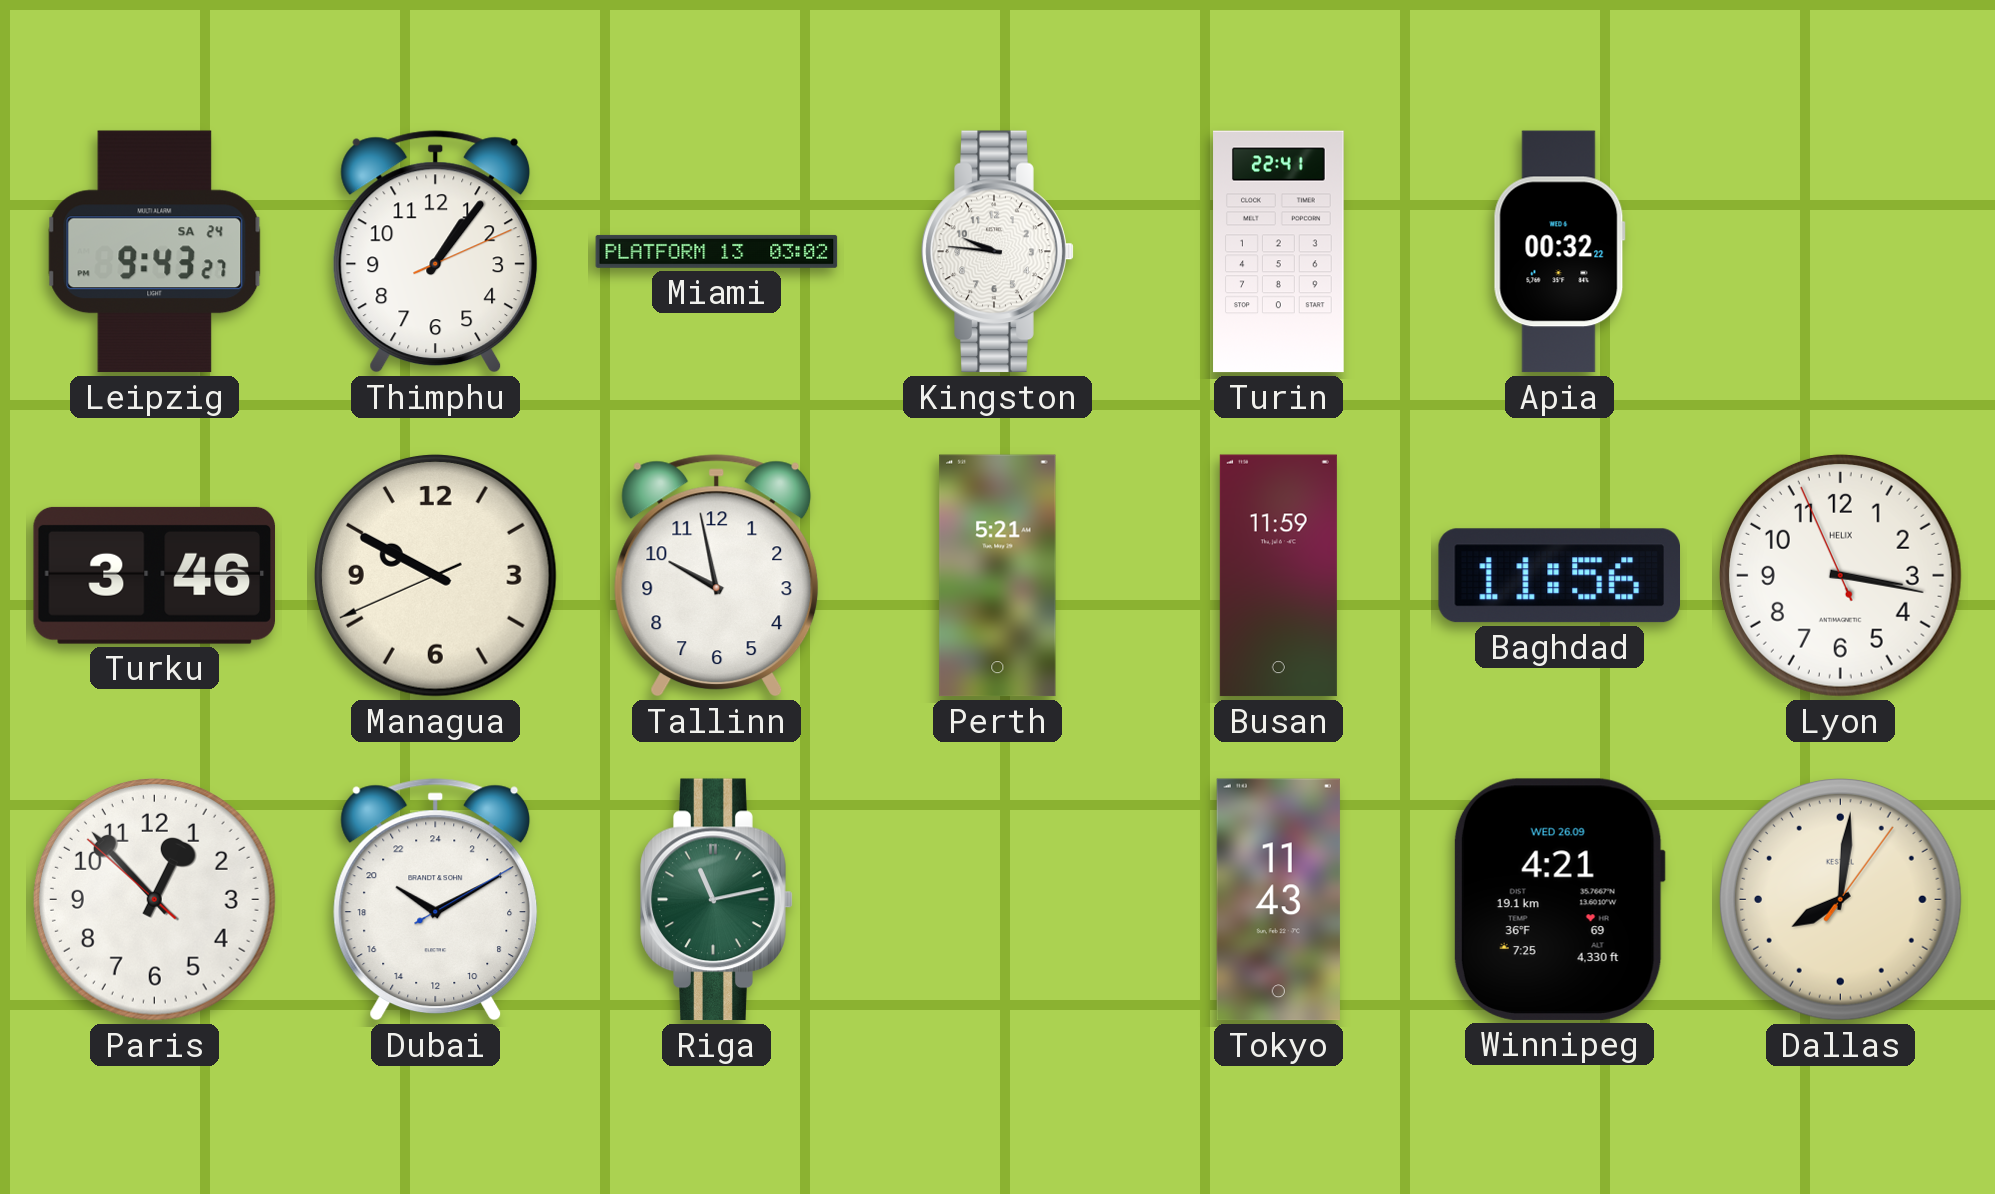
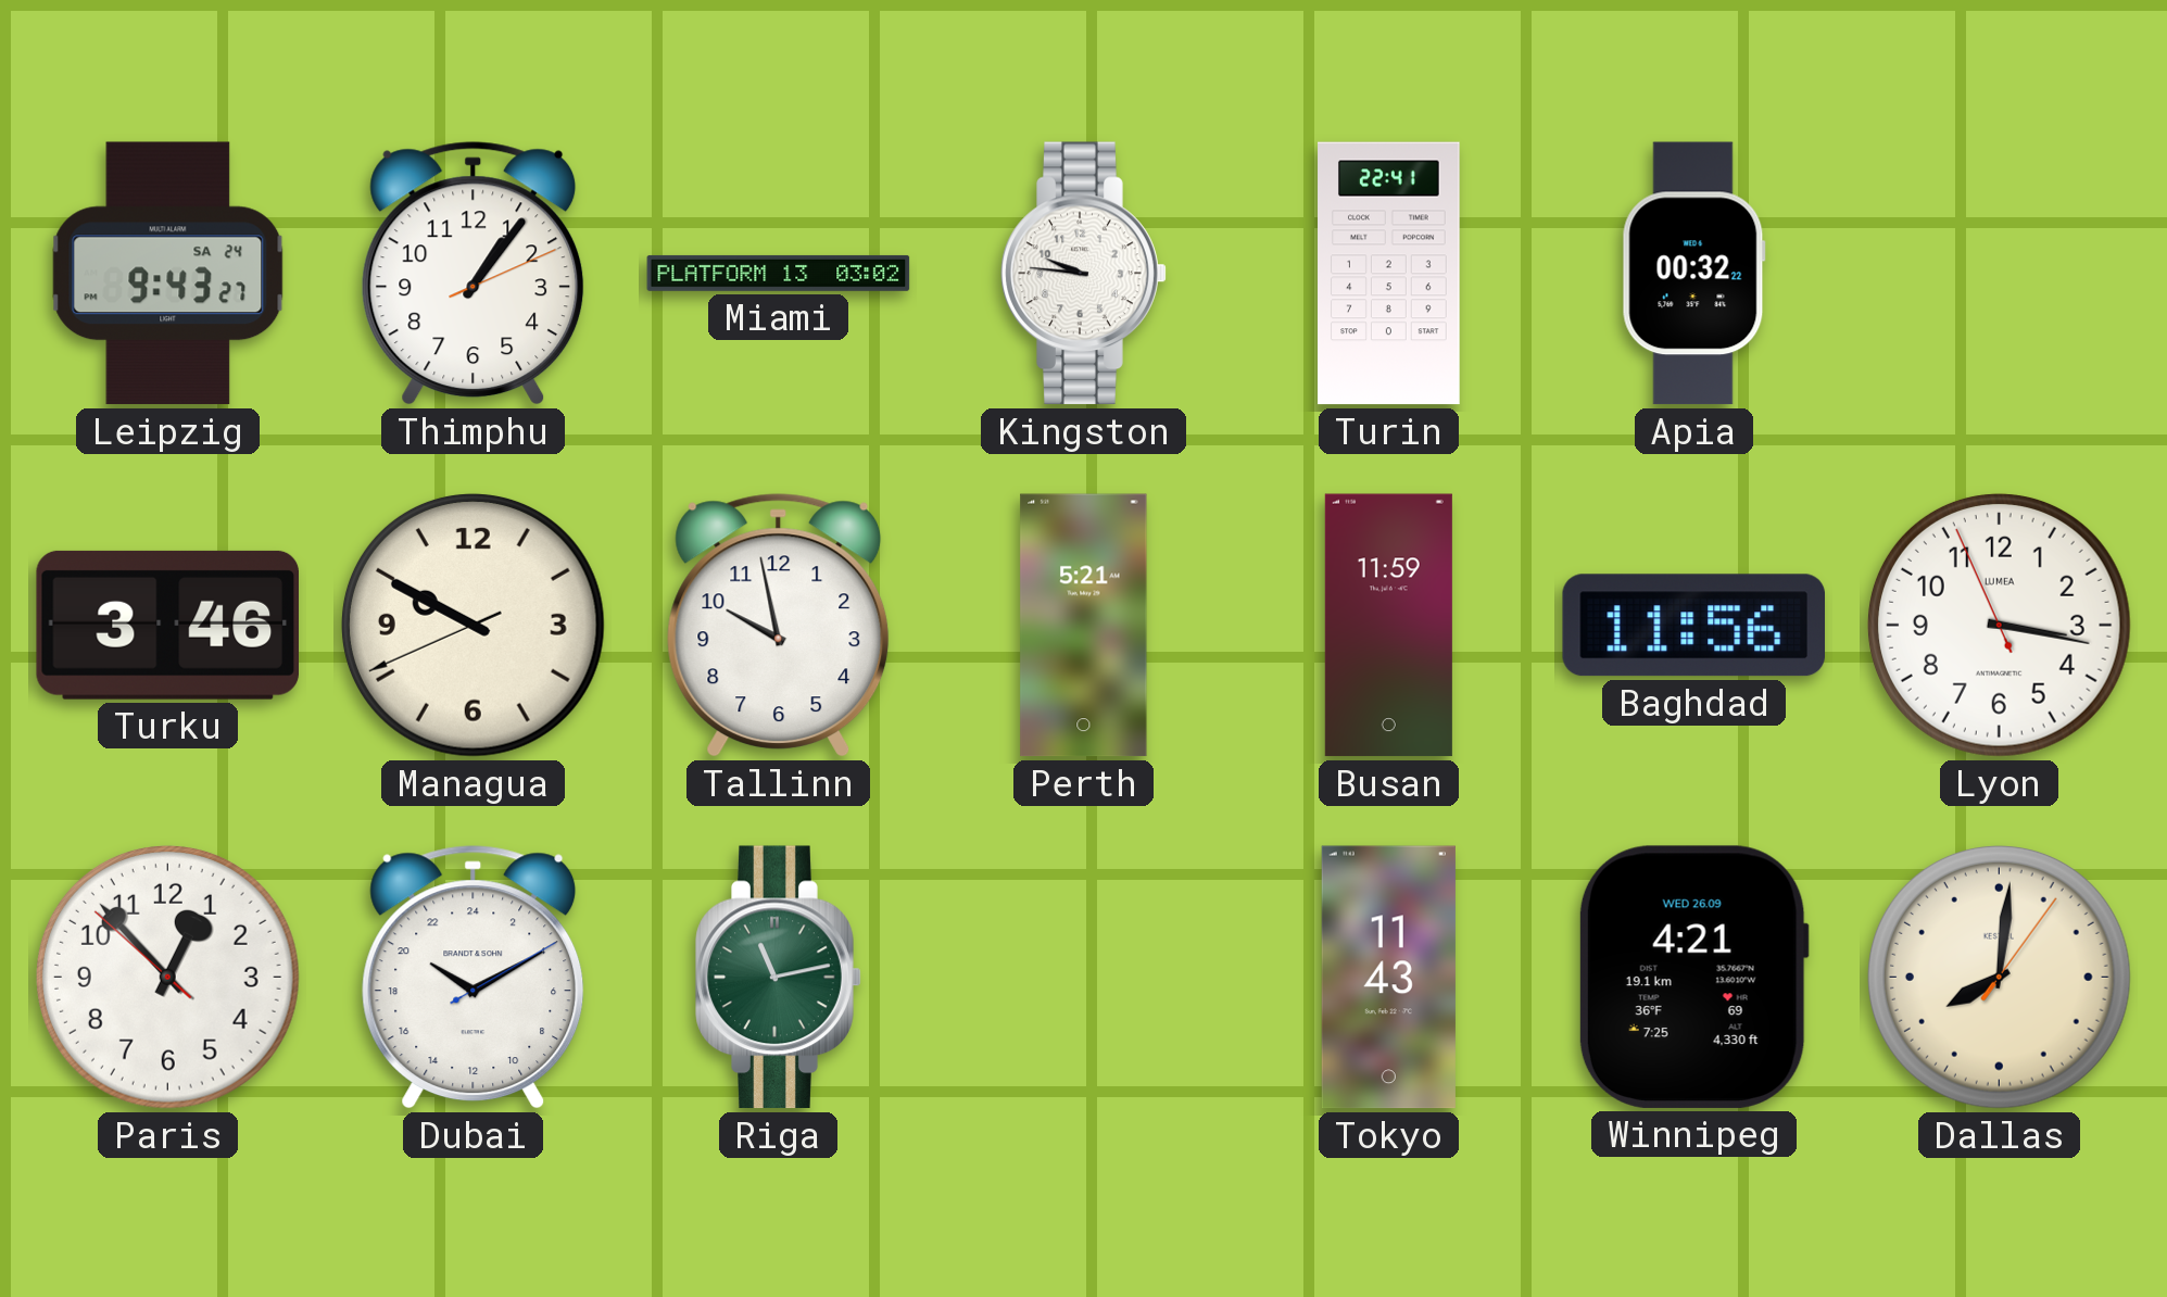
Lyon brand: HELIX -> LUMEA (1999, 625)
